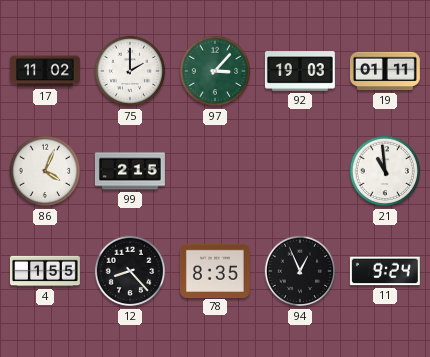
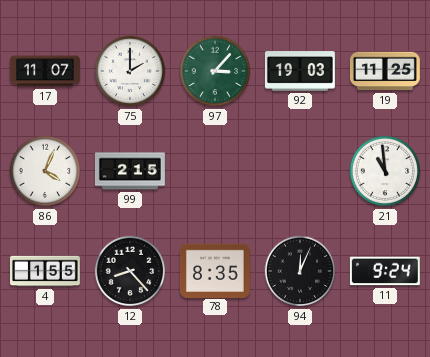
17: 11:02 -> 11:07 (45, 71)
19: 01:11 -> 11:25 (385, 71)
94: 12:56 -> 12:04 (300, 271)
